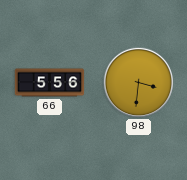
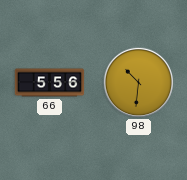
98: 3:31 -> 10:31 (138, 82)
